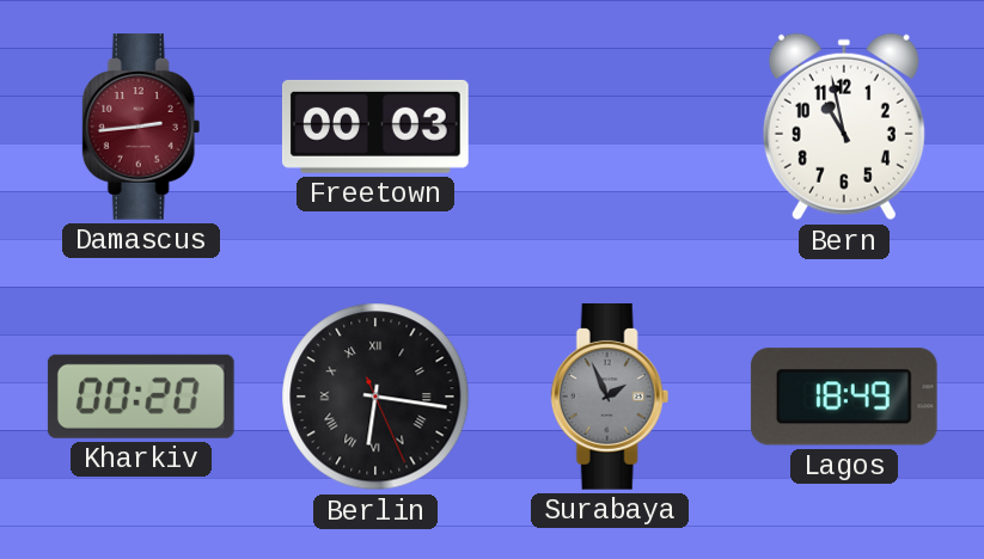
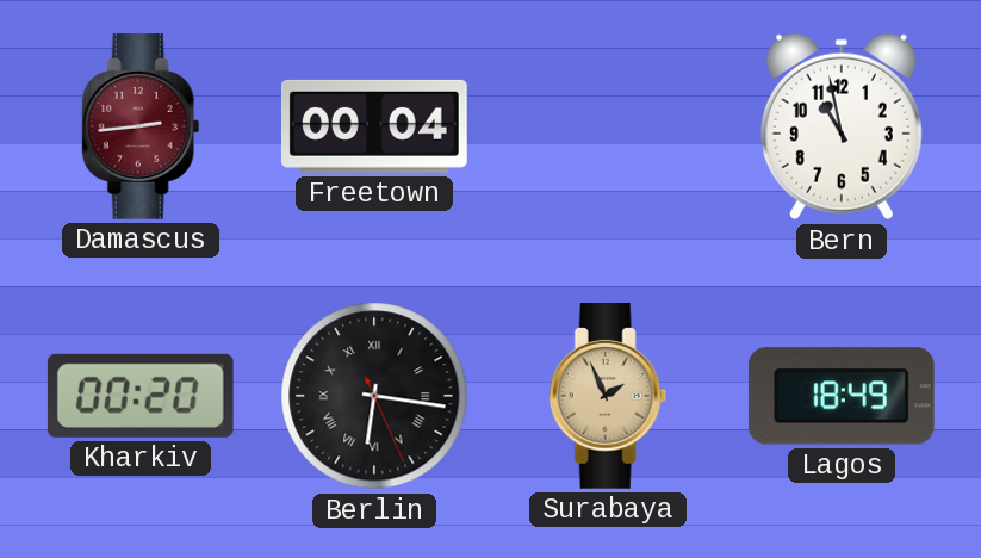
Freetown: 00:03 -> 00:04 (374, 126)
Surabaya dial: grey -> champagne (608, 397)
